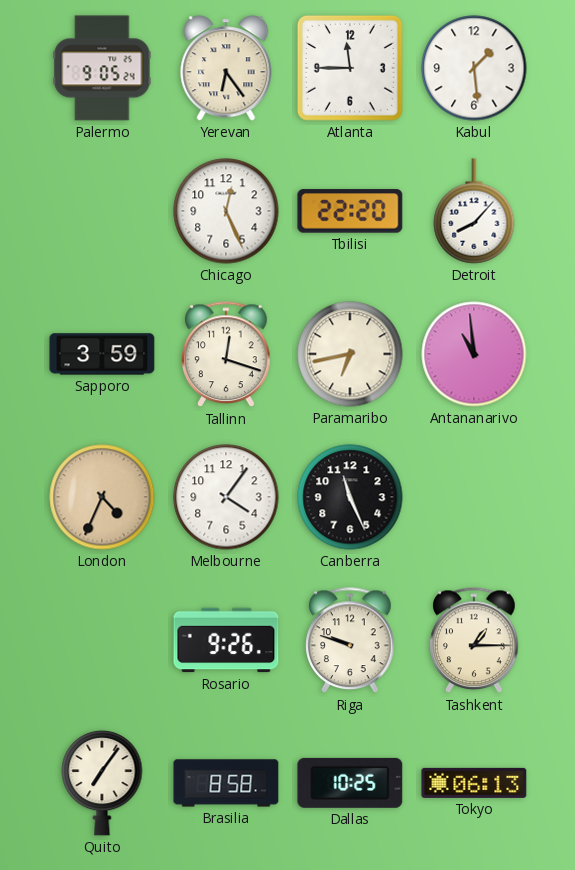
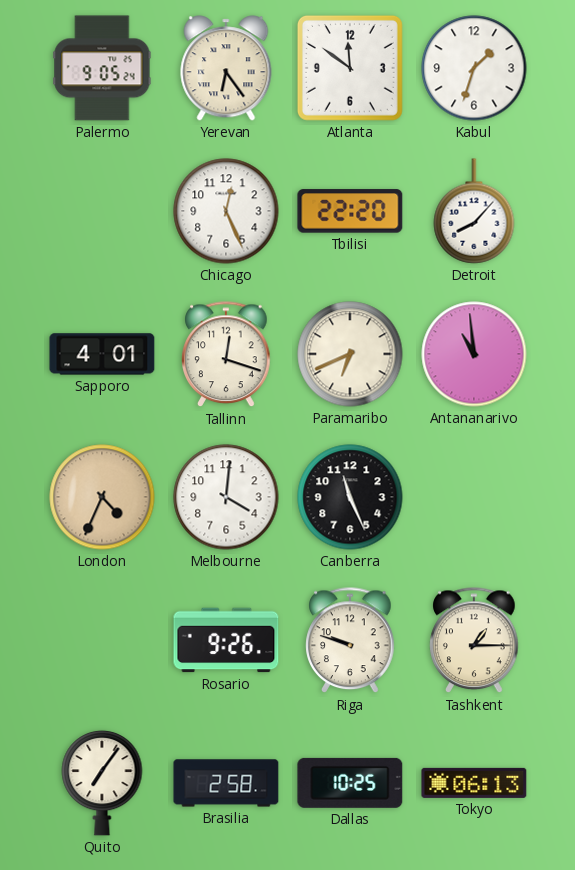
Atlanta: 11:45 -> 11:51 (350, 68)
Kabul: 1:29 -> 1:33 (474, 68)
Sapporo: 3:59 -> 4:01 (102, 354)
Paramaribo: 6:43 -> 6:41 (350, 354)
Melbourne: 4:06 -> 4:01 (226, 497)
Brasilia: 8:58 -> 2:58 (226, 783)
